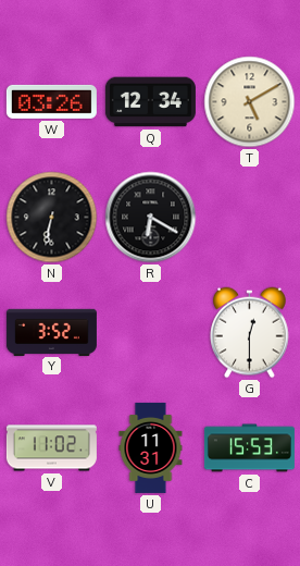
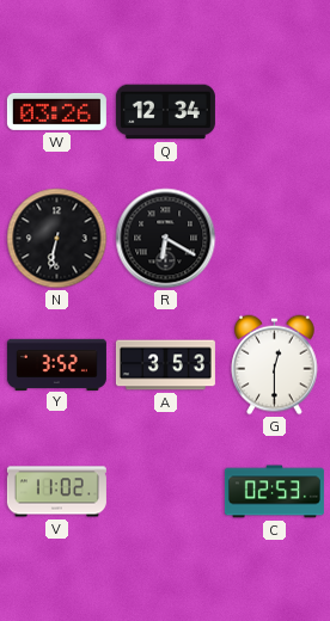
T: 5:10 -> none (250, 102)
A: none -> 3:53 (165, 365)
U: 11:31 -> none (151, 447)
C: 15:53 -> 02:53 (274, 492)
